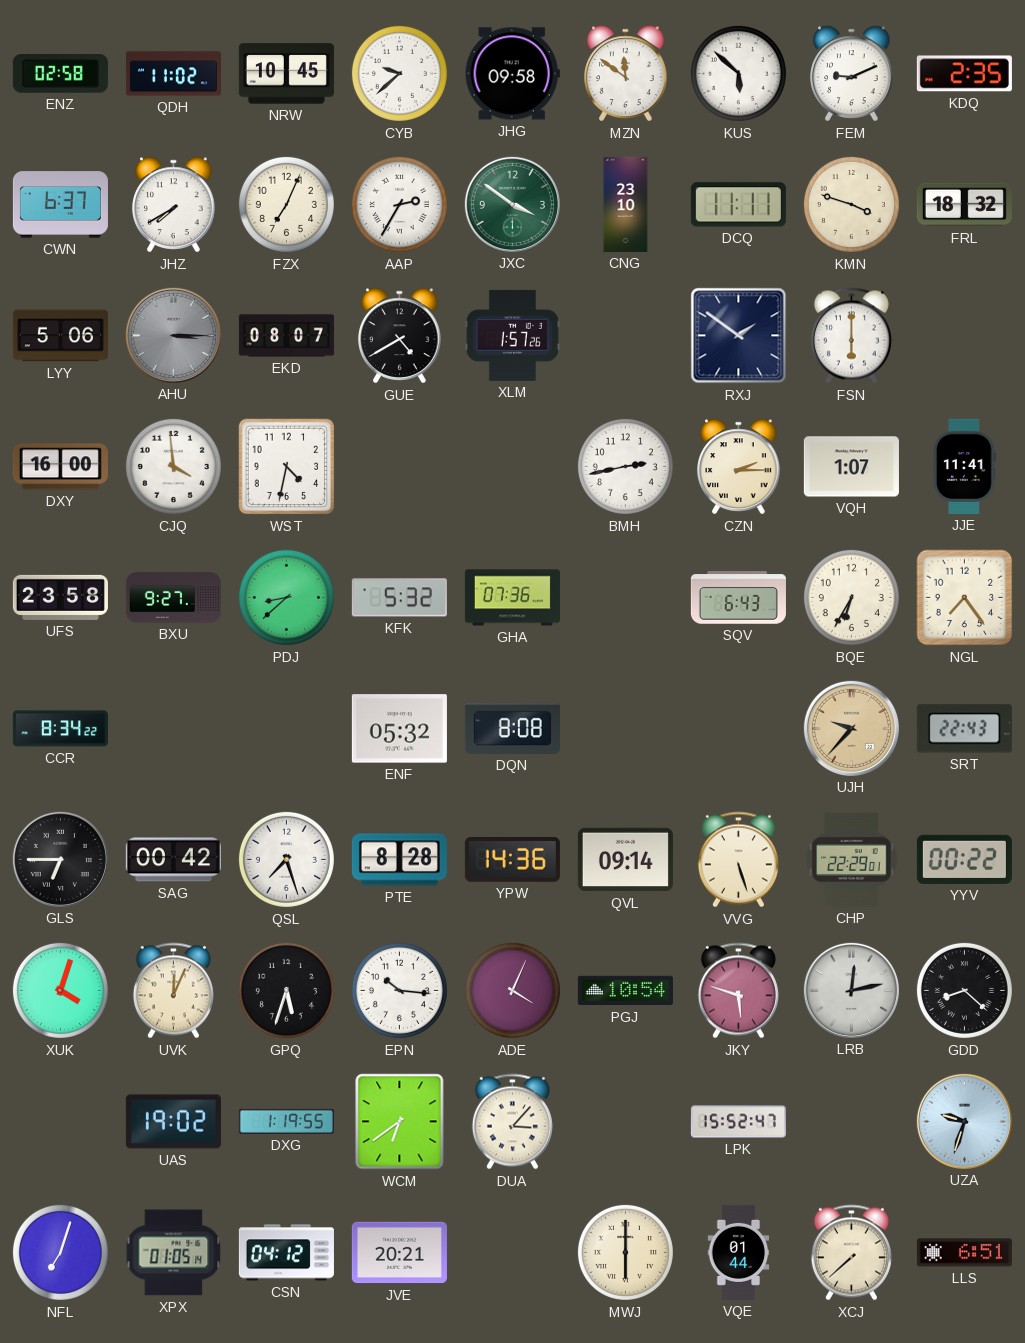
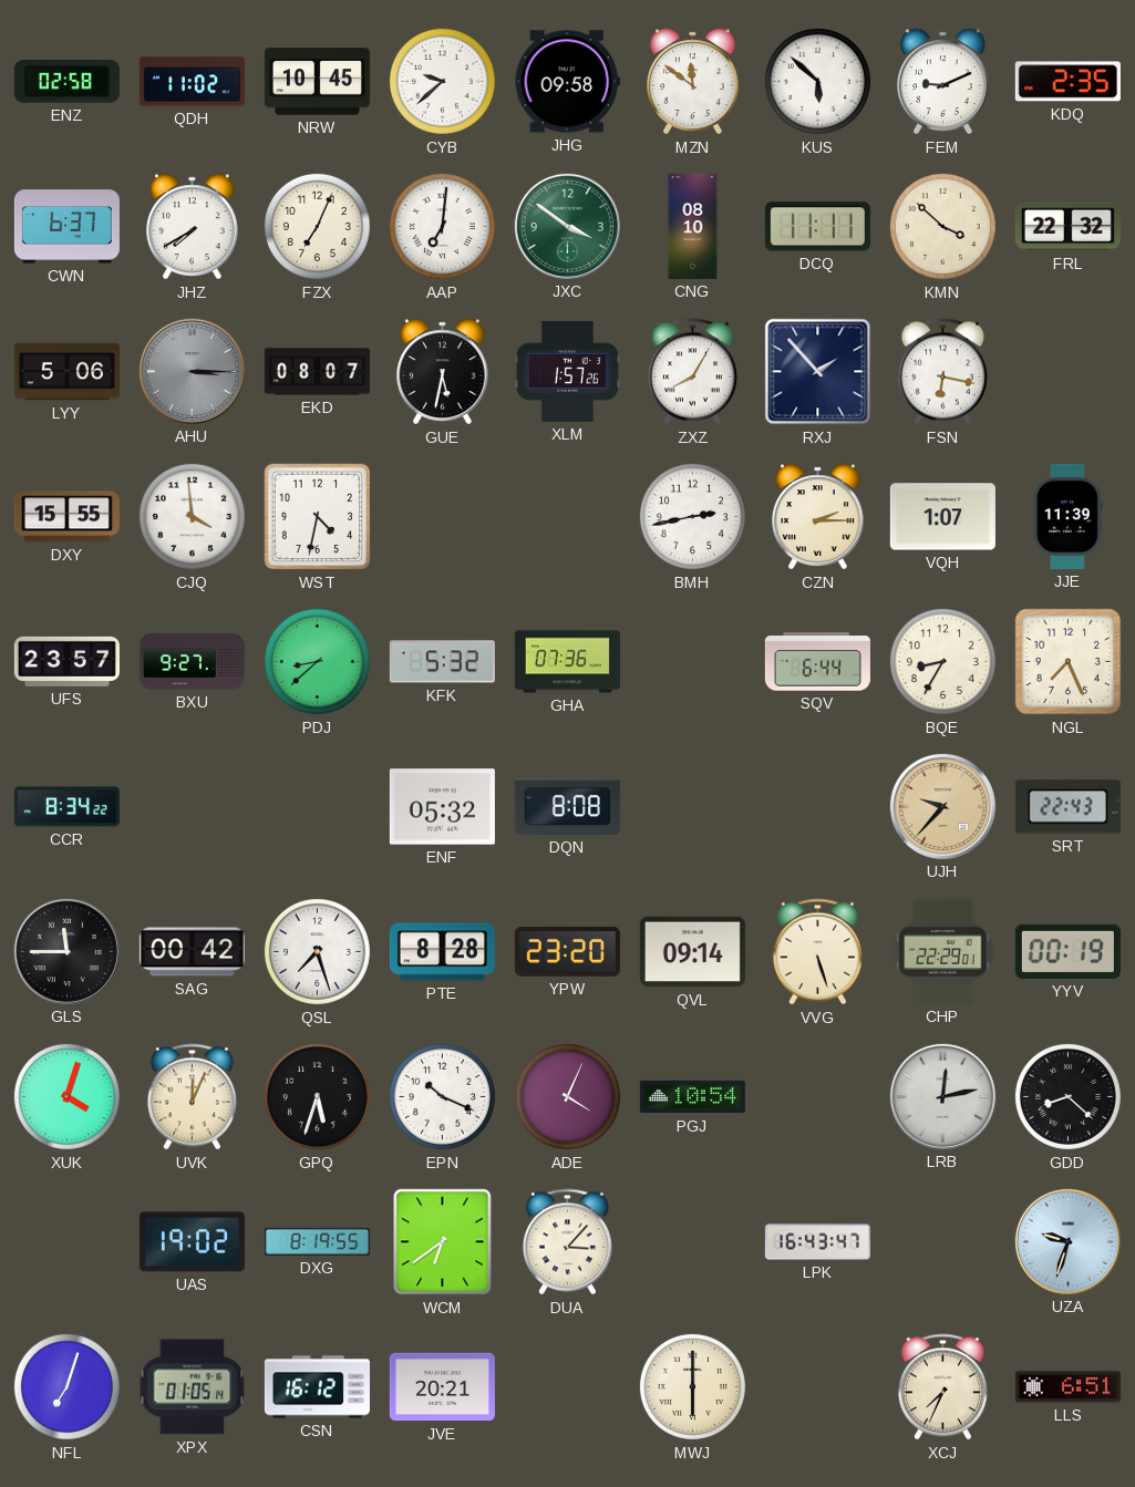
AAP: 2:35 -> 7:01 (442, 226)
CNG: 23:10 -> 08:10 (693, 226)
KMN: 3:48 -> 3:52 (942, 226)
FRL: 18:32 -> 22:32 (1067, 227)
GUE: 4:40 -> 5:32 (443, 372)
ZXZ: none -> 8:05 (692, 372)
RXJ: 1:51 -> 1:53 (818, 372)
FSN: 6:00 -> 6:17 (942, 372)
DXY: 16:00 -> 15:55 (66, 517)
JJE: 11:41 -> 11:39 (1069, 516)
UFS: 23:58 -> 23:57 (66, 661)
SQV: 6:43 -> 6:44 (817, 662)
BQE: 6:35 -> 8:35 (942, 661)
NGL: 7:24 -> 7:26 (1069, 662)
GLS: 6:45 -> 11:45 (66, 951)
YPW: 14:36 -> 23:20 (567, 951)
YYV: 00:22 -> 00:19 (1067, 951)
EPN: 10:16 -> 10:19 (442, 1096)
JKY: 5:48 -> none (738, 991)
DXG: 1:19 -> 8:19 (317, 1241)
LPK: 15:52 -> 16:43 (817, 1242)
CSN: 04:12 -> 16:12 (317, 1387)
VQE: 01:44 -> none (739, 1252)
XCJ: 7:38 -> 7:34 (942, 1387)
